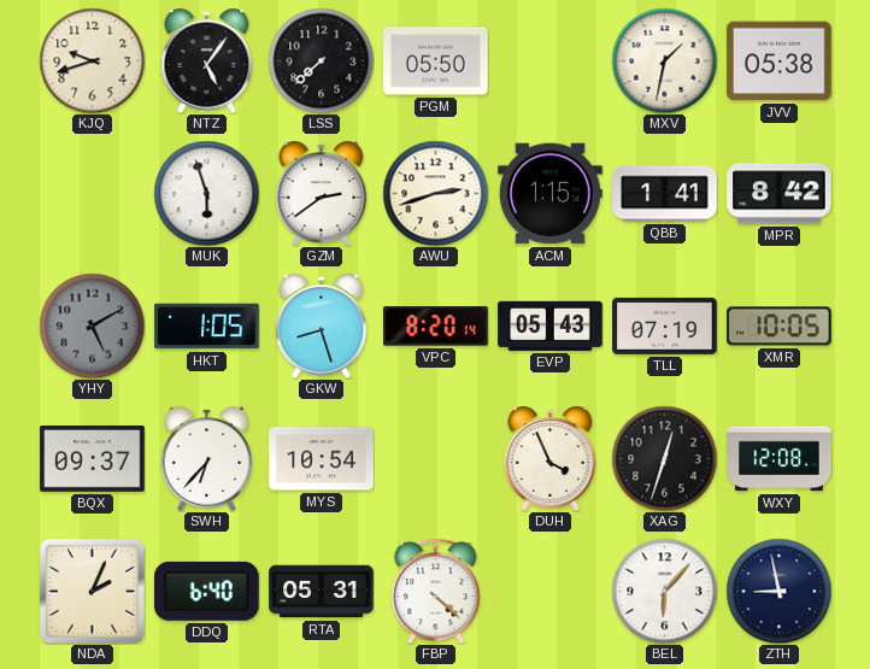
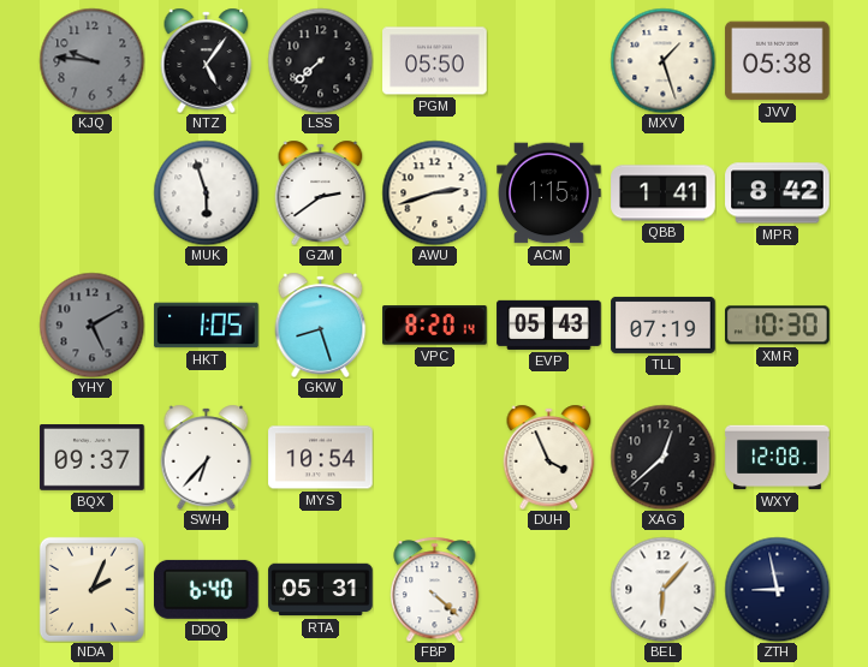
KJQ: 9:42 -> 9:46 (91, 60)
KJQ dial: cream -> grey (91, 60)
MXV: 1:32 -> 1:27 (662, 60)
XMR: 10:05 -> 10:30 (778, 326)
XAG: 12:33 -> 12:38 (662, 457)
